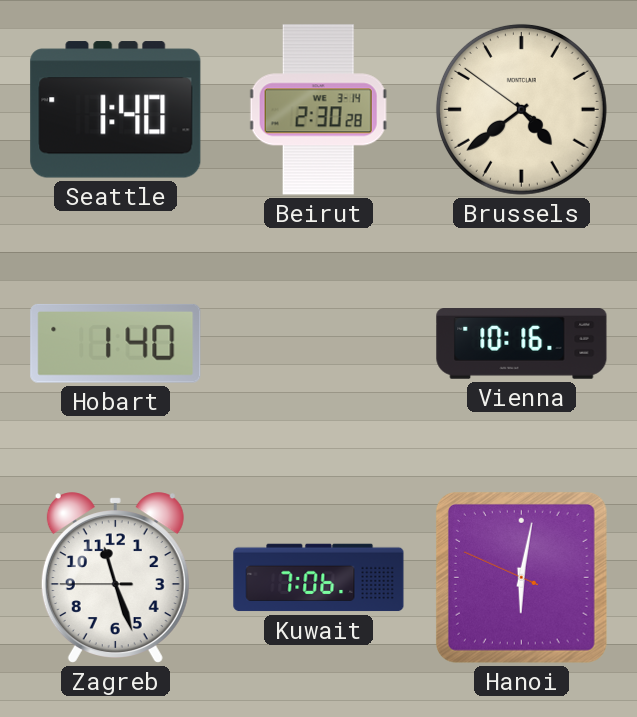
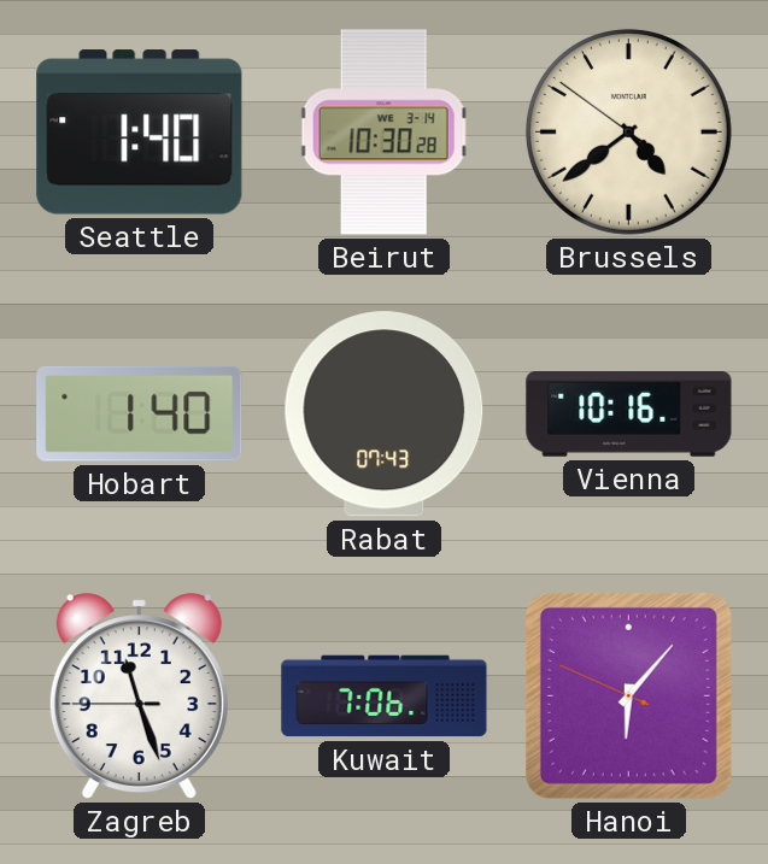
Beirut: 2:30 -> 10:30 (383, 133)
Rabat: none -> 07:43 (385, 415)
Hanoi: 6:01 -> 6:06 (628, 695)
